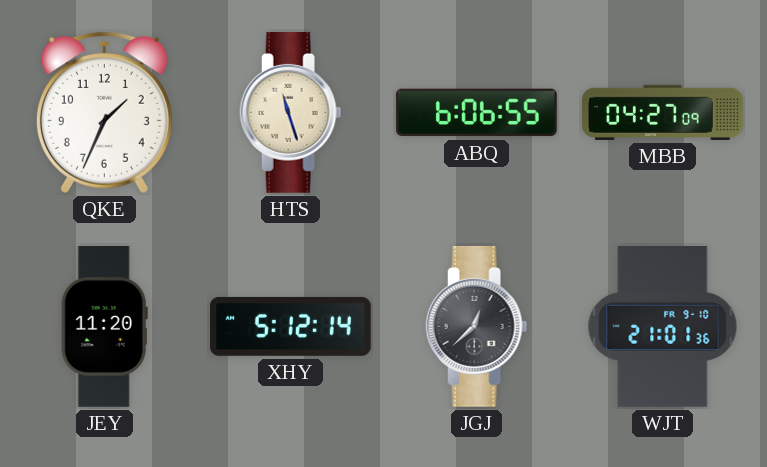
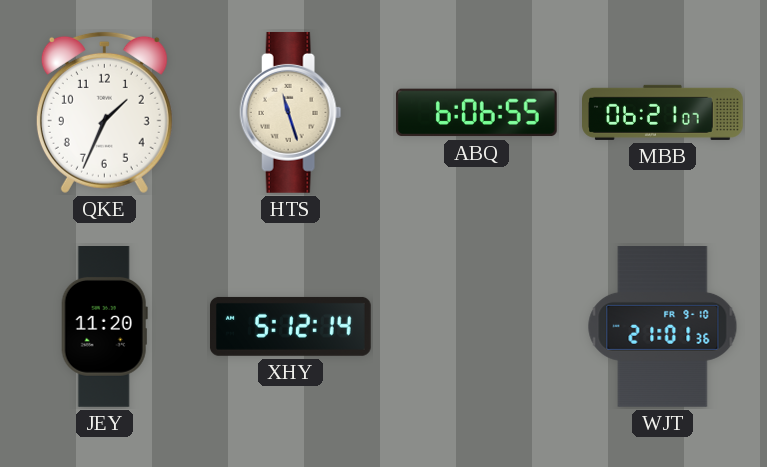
MBB: 04:27 -> 06:21 (663, 112)
JGJ: 12:38 -> none (477, 326)
